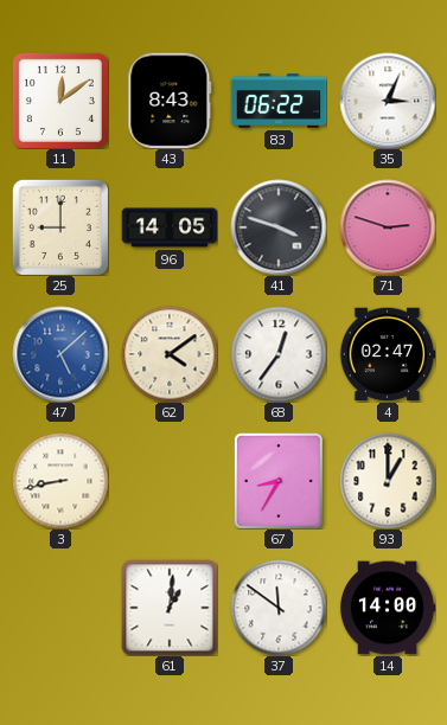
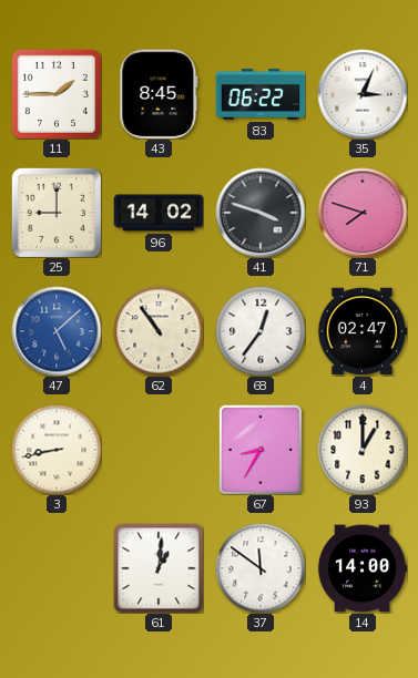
11: 12:09 -> 1:45 (57, 94)
43: 8:43 -> 8:45 (159, 94)
96: 14:05 -> 14:02 (159, 213)
71: 2:48 -> 7:48 (363, 213)
62: 4:09 -> 10:54 (159, 331)
